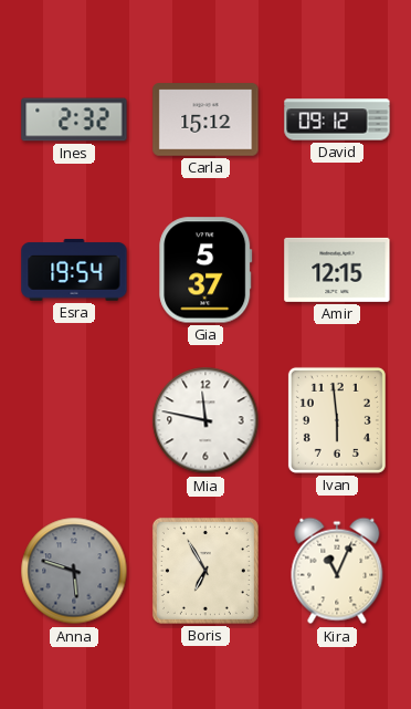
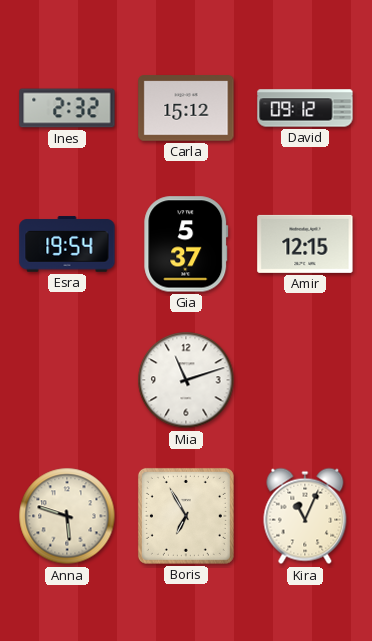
Mia: 11:47 -> 11:12 (186, 380)
Ivan: 5:59 -> none (337, 420)
Anna dial: grey -> cream (67, 516)
